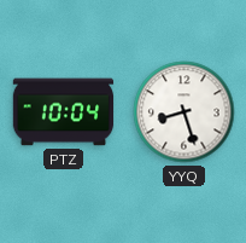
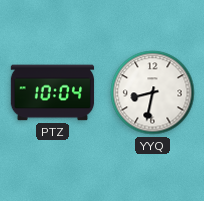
YYQ: 8:27 -> 8:32 (153, 93)
